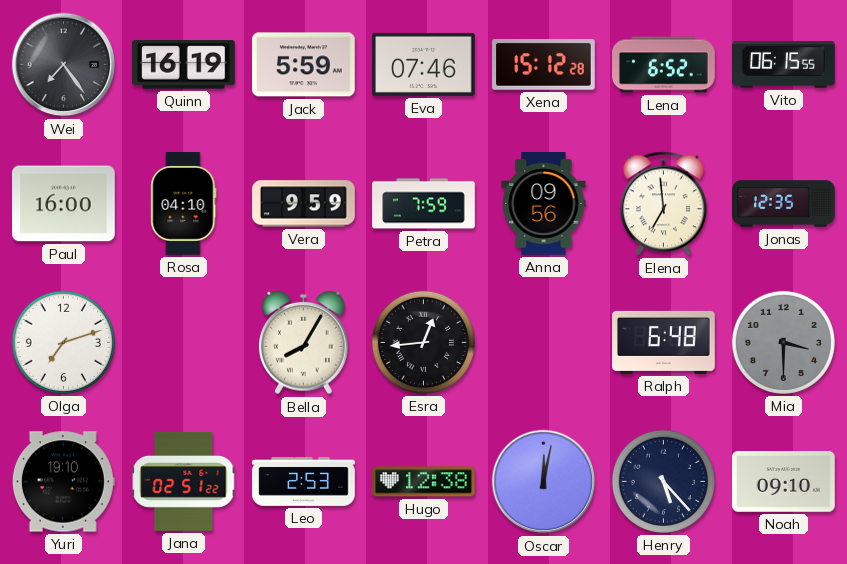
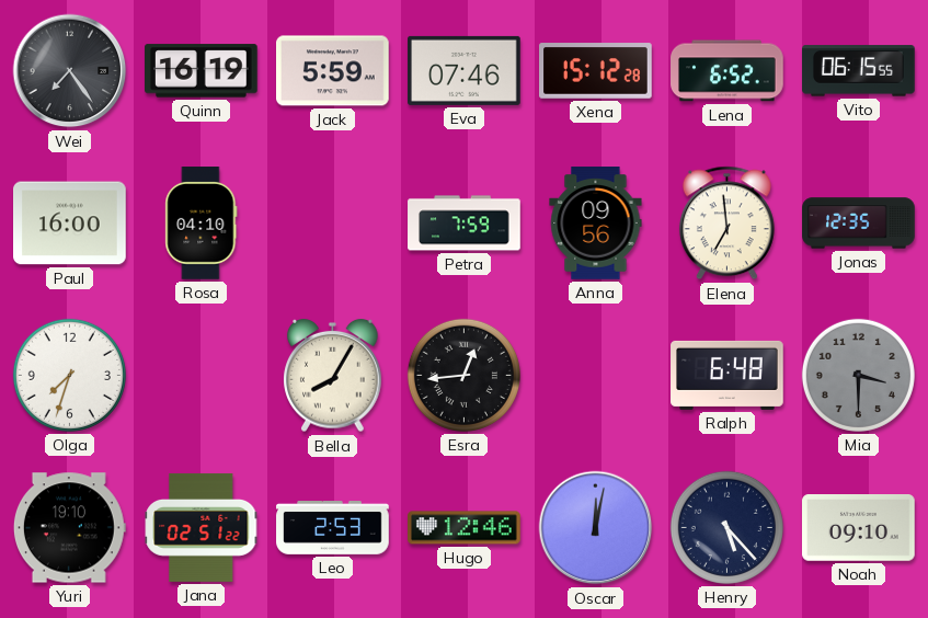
Vera: 9:59 -> none (304, 204)
Olga: 7:12 -> 7:33 (69, 375)
Hugo: 12:38 -> 12:46 (465, 528)
